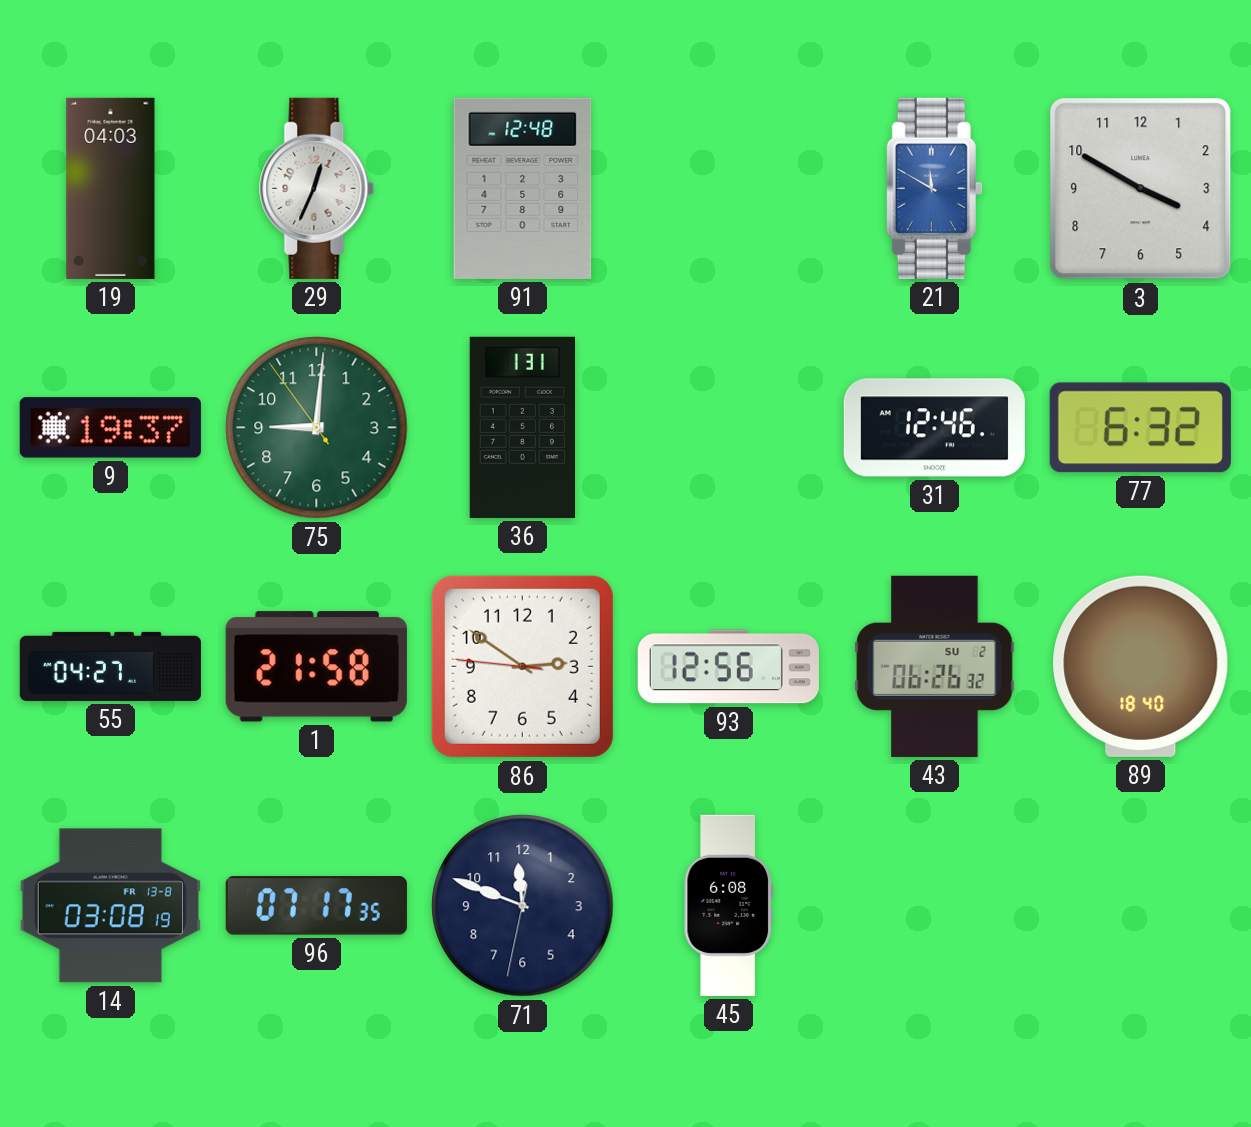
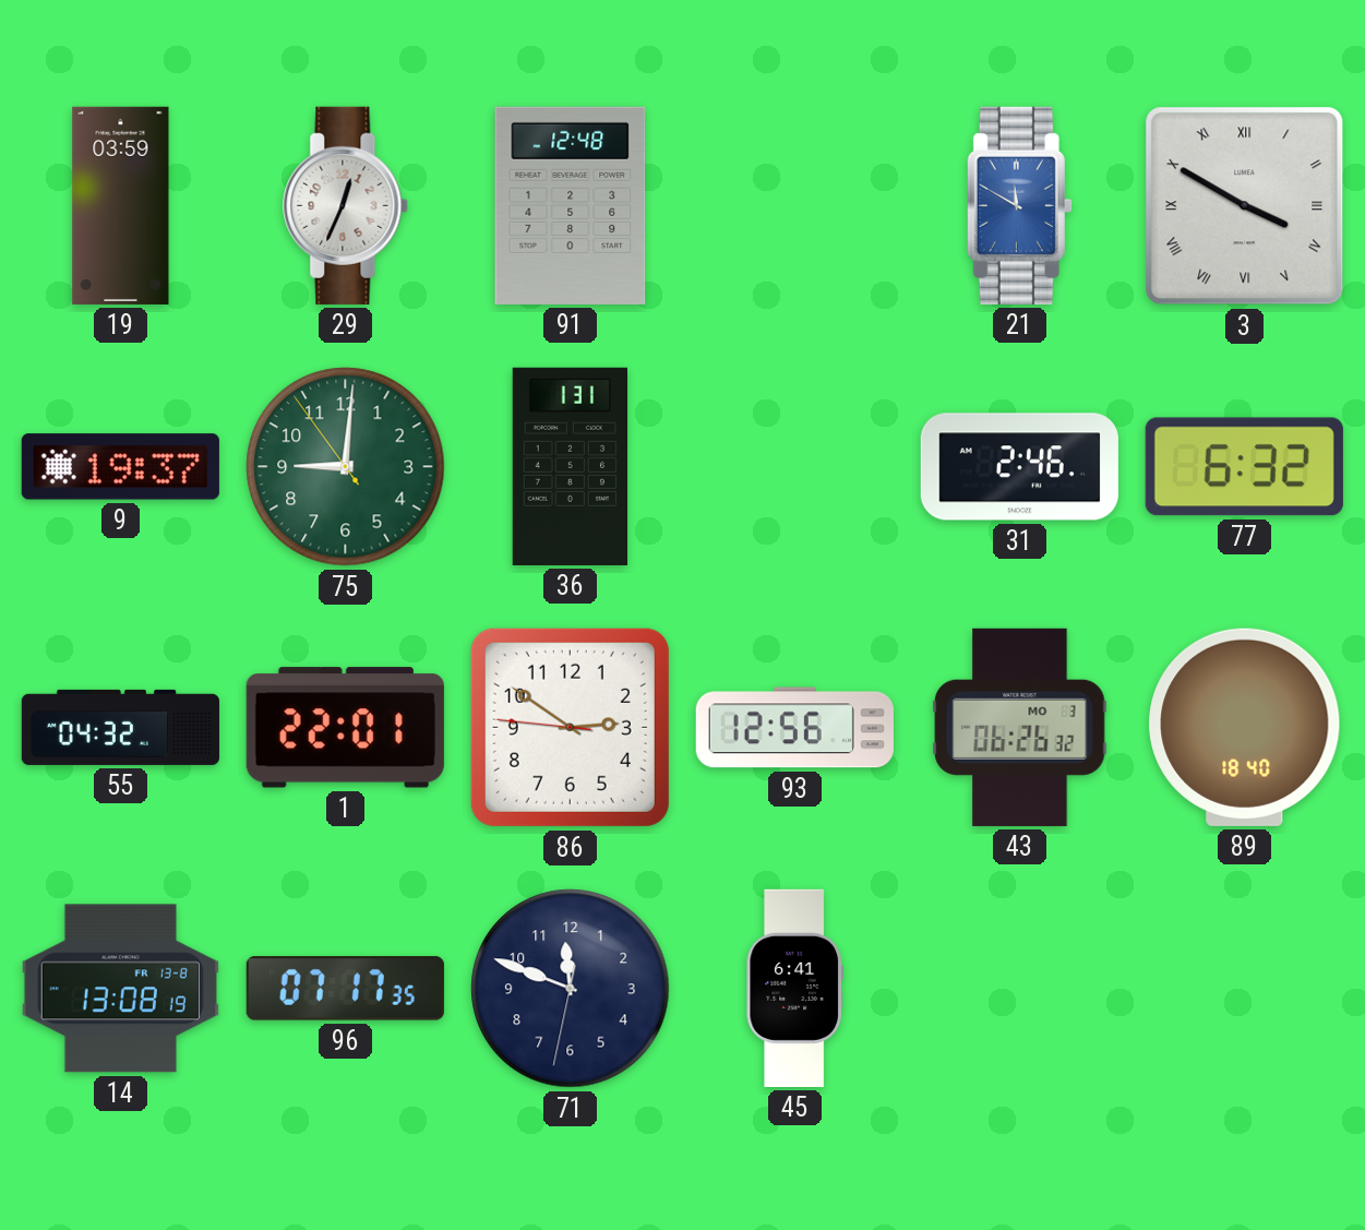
19: 04:03 -> 03:59 (121, 205)
3 numerals: Arabic -> Roman (1245, 206)
31: 12:46 -> 2:46 (1019, 467)
55: 04:27 -> 04:32 (120, 727)
1: 21:58 -> 22:01 (345, 728)
43 date: SU 2 -> MO 3 (1020, 727)
14: 03:08 -> 13:08 (120, 989)
45: 6:08 -> 6:41 (794, 988)
